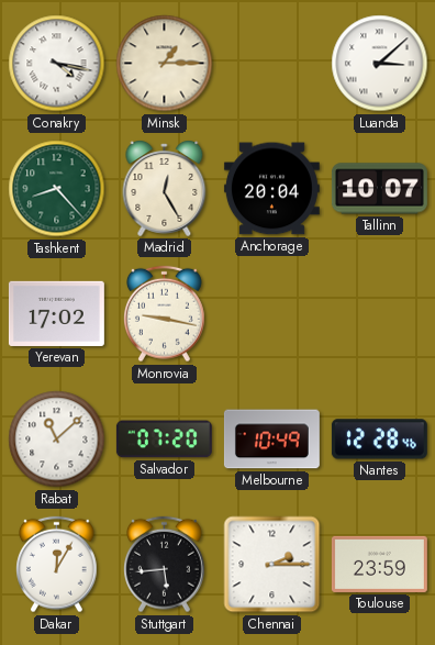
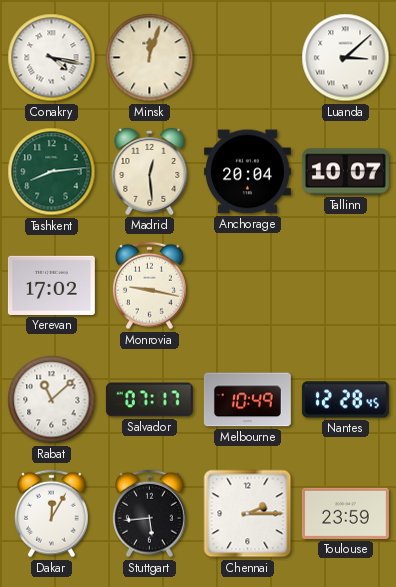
Minsk: 1:15 -> 12:03 (150, 58)
Tashkent: 8:23 -> 8:14 (52, 172)
Madrid: 12:25 -> 12:29 (150, 172)
Salvador: 07:20 -> 07:17 (149, 400)
Nantes: 12:28:46 -> 12:28:45 (345, 400)
